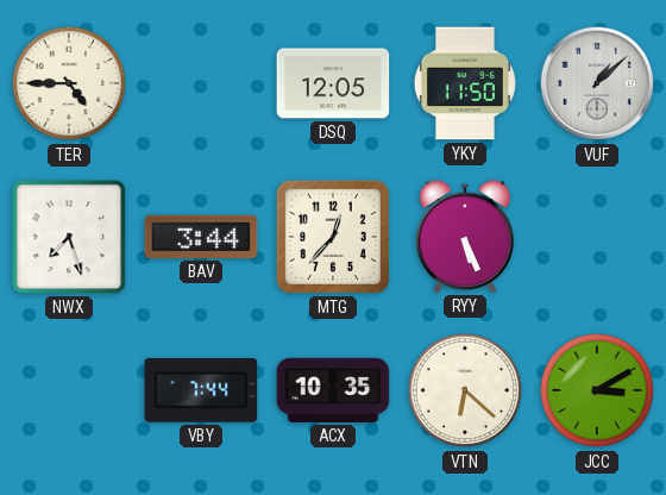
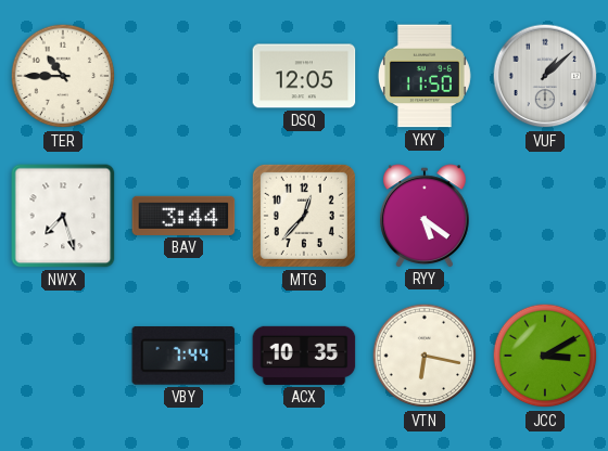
TER: 4:45 -> 10:45 (63, 76)
RYY: 5:26 -> 5:21 (425, 216)
VTN: 6:22 -> 6:17 (425, 356)
